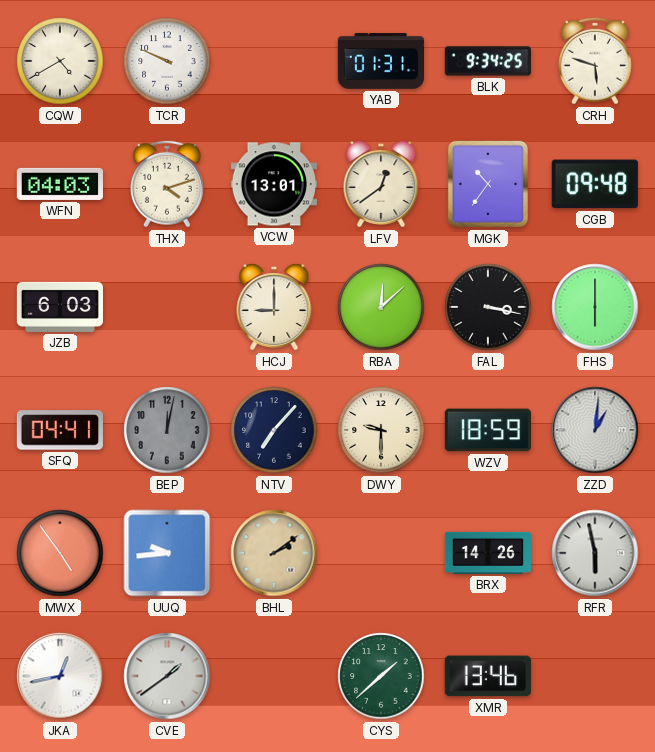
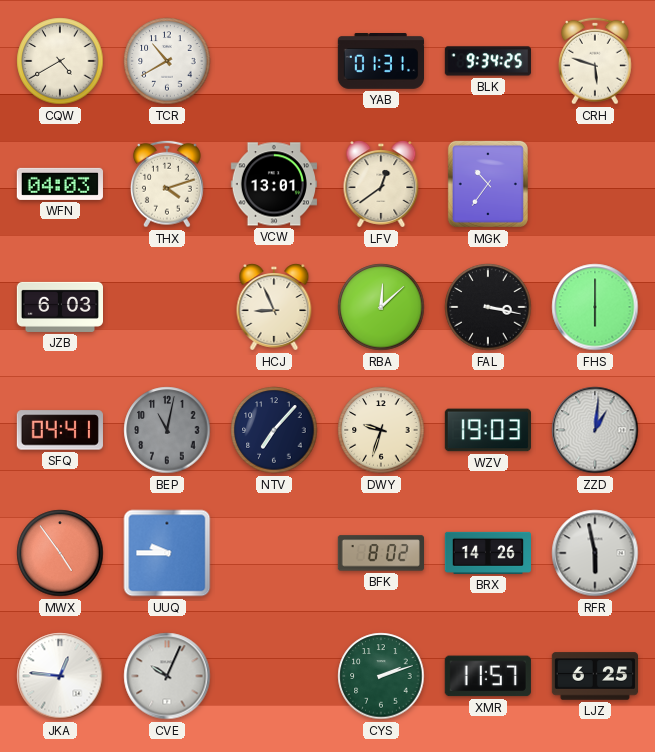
TCR: 9:49 -> 10:40 (167, 61)
CGB: 09:48 -> none (595, 184)
HCJ: 9:00 -> 8:56 (274, 307)
BEP: 12:02 -> 11:02 (167, 430)
DWY: 9:30 -> 9:33 (381, 430)
WZV: 18:59 -> 19:03 (488, 430)
UUQ: 9:44 -> 9:45 (167, 553)
BHL: 2:09 -> none (274, 553)
BFK: none -> 8:02 (380, 553)
JKA: 12:43 -> 12:46 (60, 676)
CVE: 1:39 -> 10:04 (167, 676)
CYS: 1:38 -> 2:12 (381, 676)
XMR: 13:46 -> 11:57 (488, 676)
LJZ: none -> 6:25 (594, 676)
